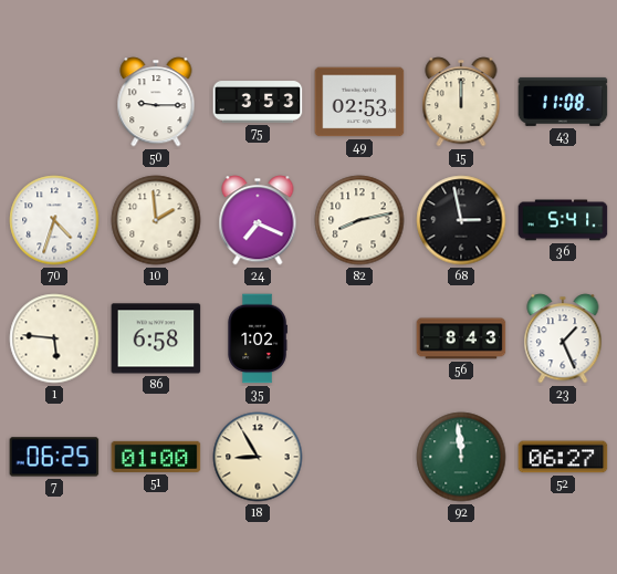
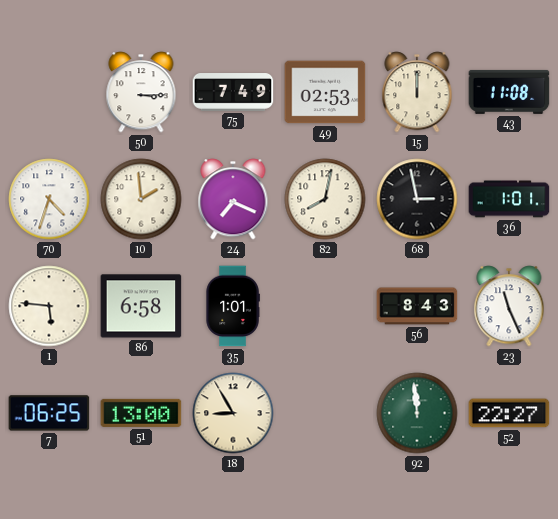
50: 9:15 -> 3:15 (141, 92)
75: 3:53 -> 7:49 (233, 92)
82: 8:13 -> 8:02 (325, 199)
36: 5:41 -> 1:01 (509, 199)
35: 1:02 -> 1:01 (233, 306)
23: 1:26 -> 11:26 (509, 306)
51: 01:00 -> 13:00 (141, 413)
52: 06:27 -> 22:27 (509, 413)
